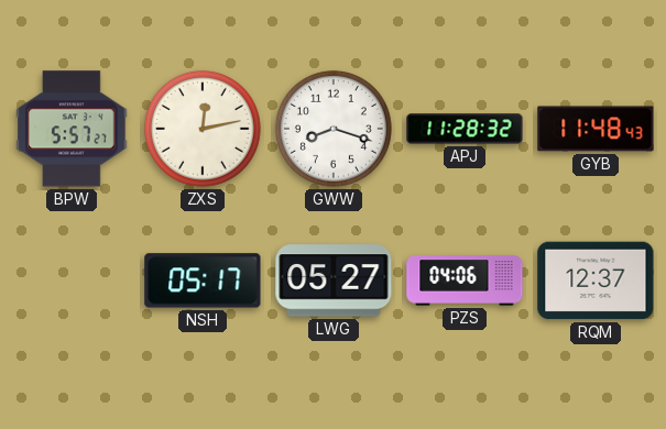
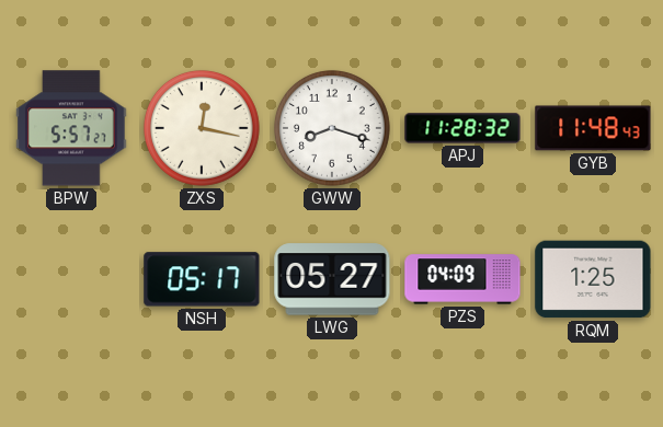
ZXS: 12:13 -> 12:17 (202, 128)
PZS: 04:06 -> 04:09 (462, 279)
RQM: 12:37 -> 1:25 (593, 279)
